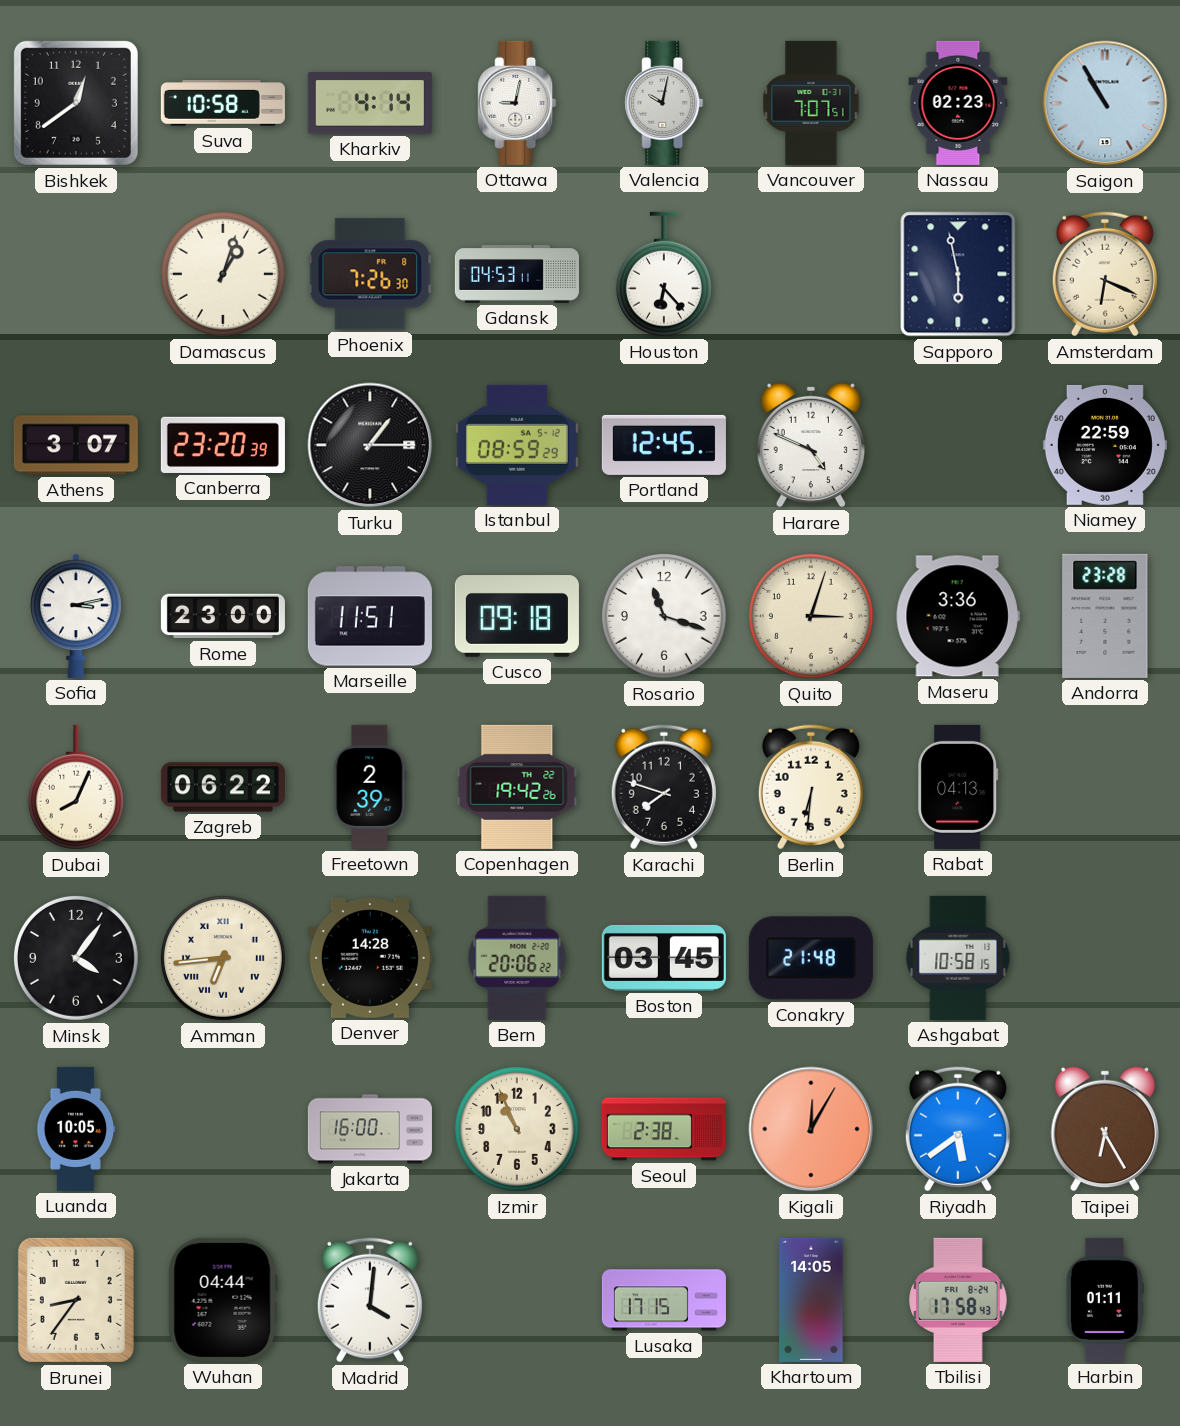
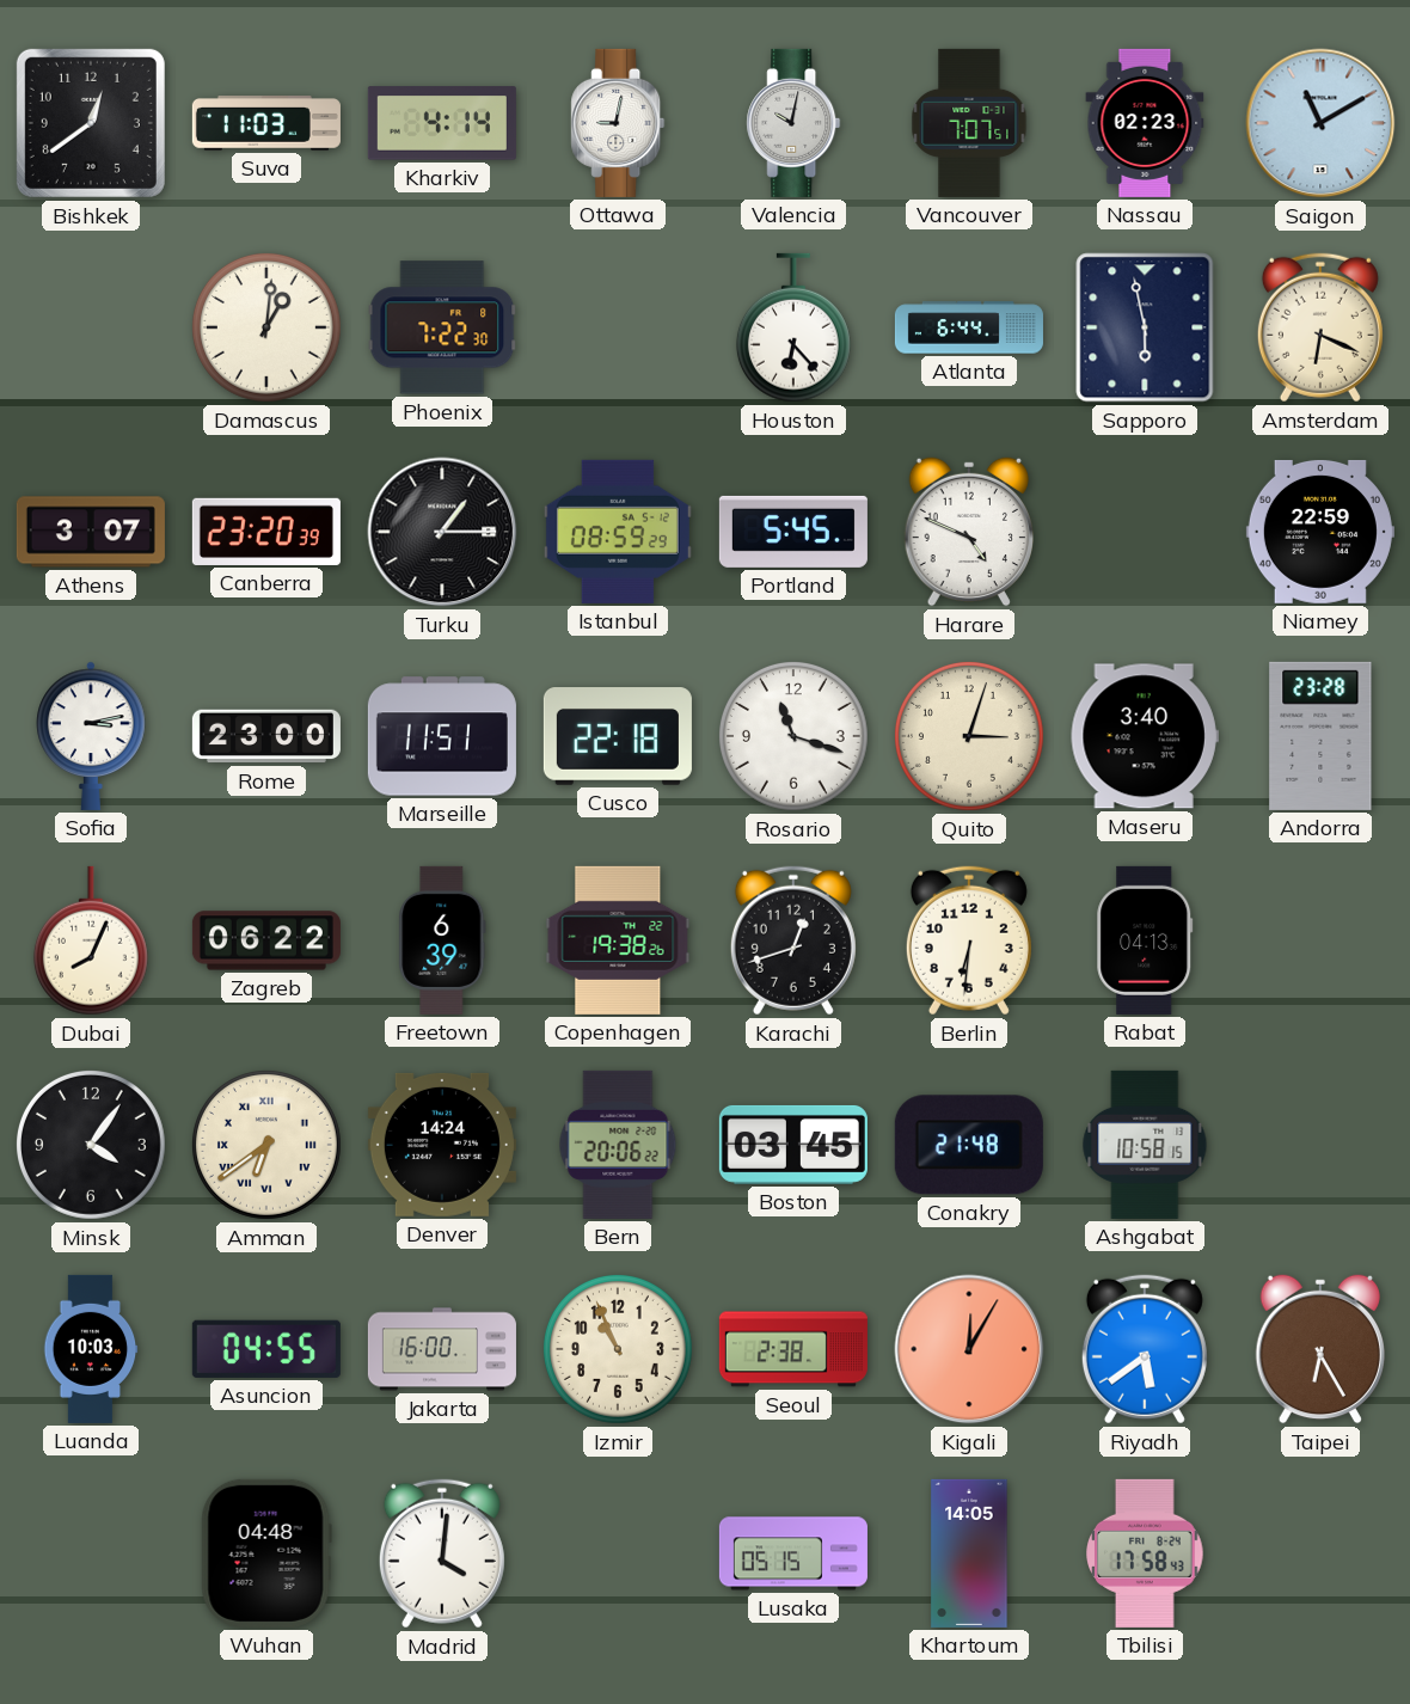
Suva: 10:58 -> 11:03 (266, 123)
Saigon: 10:55 -> 11:10 (1320, 123)
Damascus: 1:03 -> 1:01 (266, 327)
Phoenix: 7:26 -> 7:22 (442, 327)
Gdansk: 04:53 -> none (517, 274)
Atlanta: none -> 6:44 (969, 327)
Portland: 12:45 -> 5:45 (793, 532)
Cusco: 09:18 -> 22:18 (618, 736)
Maseru: 3:36 -> 3:40 (1145, 736)
Freetown: 2:39 -> 6:39 (442, 940)
Copenhagen: 19:42 -> 19:38 (618, 940)
Karachi: 7:48 -> 12:42 (793, 940)
Amman: 6:44 -> 6:39 (266, 1145)
Denver: 14:28 -> 14:24 (442, 1145)
Luanda: 10:05 -> 10:03 (91, 1349)
Asuncion: none -> 04:55 (266, 1349)
Brunei: 8:36 -> none (76, 1300)
Wuhan: 04:44 -> 04:48 (266, 1553)
Lusaka: 17:15 -> 05:15 (793, 1553)
Harbin: 01:11 -> none (1105, 1300)
